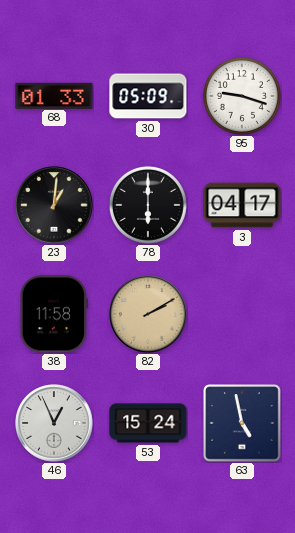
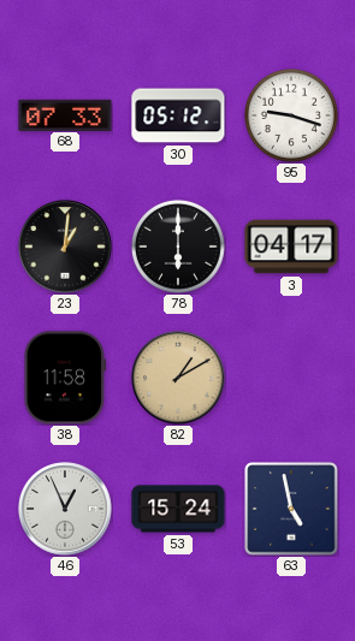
68: 01:33 -> 07:33 (65, 114)
30: 05:09 -> 05:12 (178, 115)
82: 2:10 -> 1:10 (178, 378)
